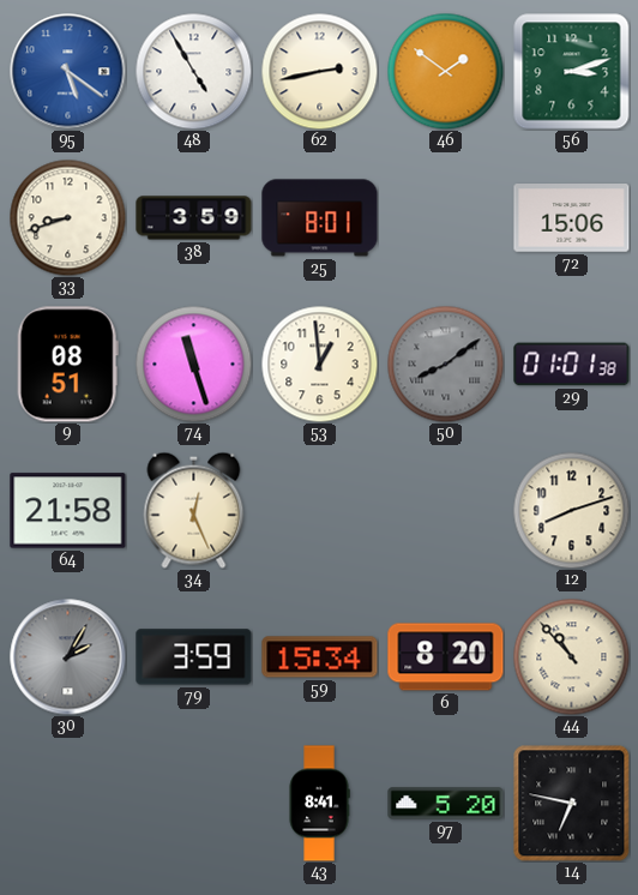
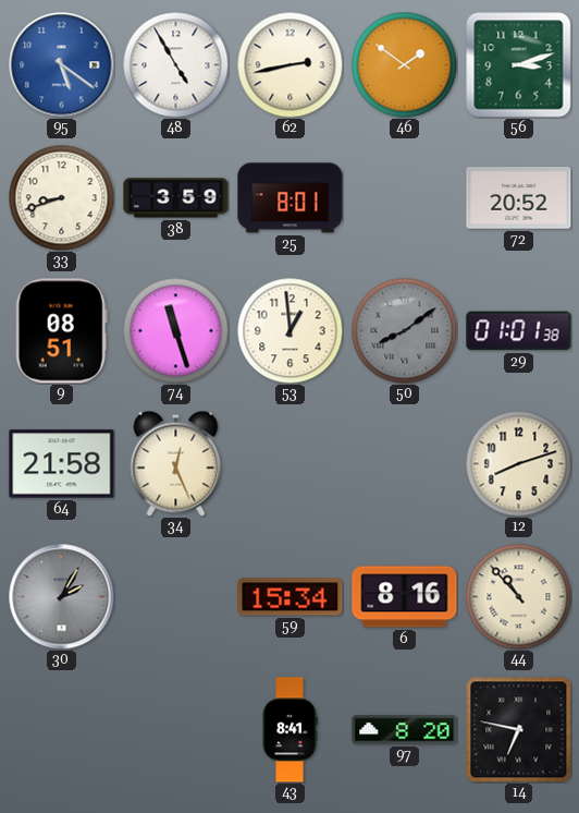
72: 15:06 -> 20:52 (519, 198)
79: 3:59 -> none (194, 657)
6: 8:20 -> 8:16 (405, 597)
97: 5:20 -> 8:20 (405, 730)
